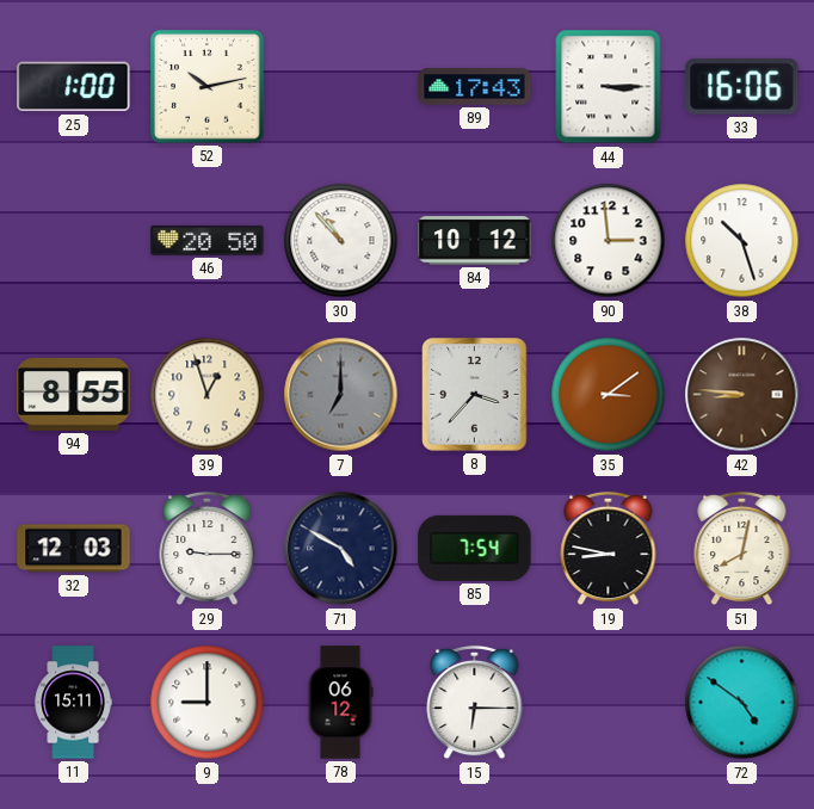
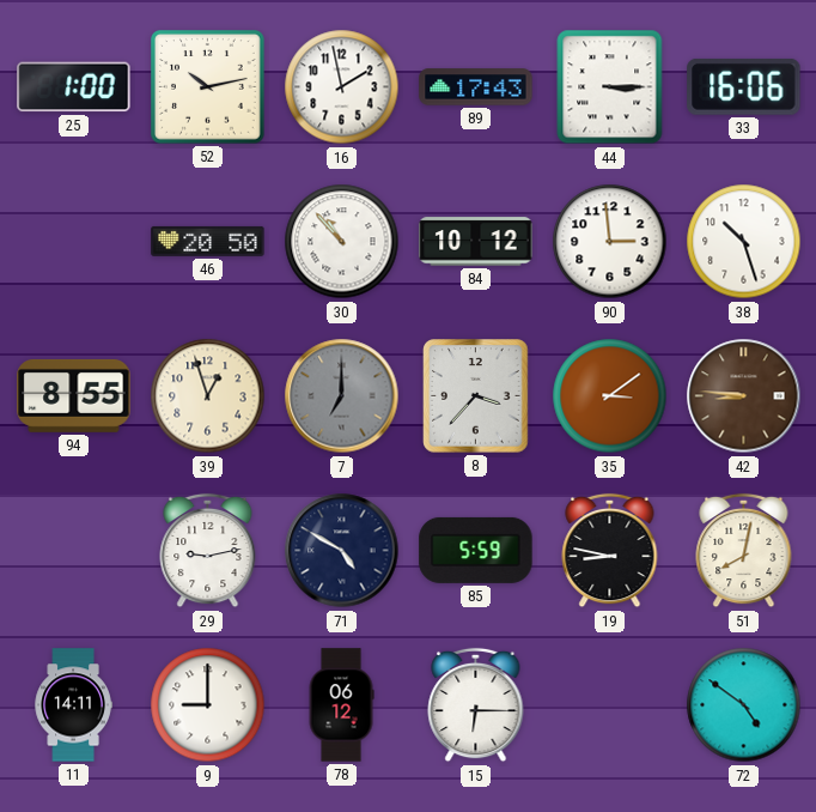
16: none -> 1:58 (342, 87)
32: 12:03 -> none (74, 549)
29: 9:15 -> 9:13 (208, 551)
85: 7:54 -> 5:59 (476, 550)
11: 15:11 -> 14:11 (73, 705)
